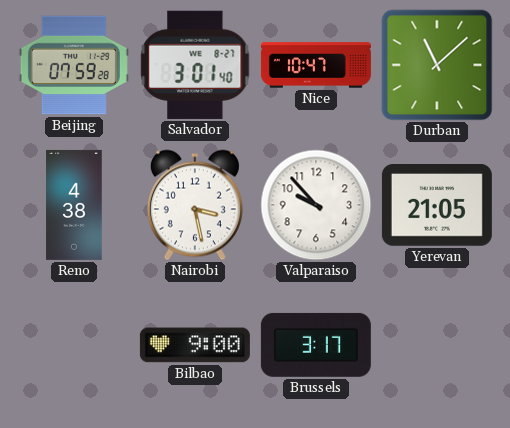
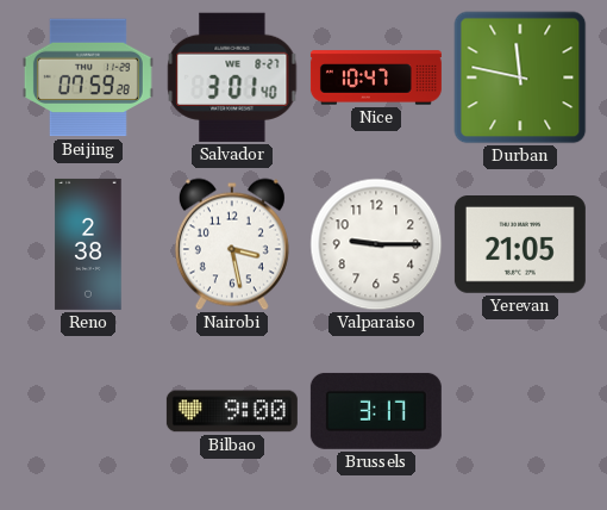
Durban: 11:08 -> 11:47 (520, 77)
Reno: 4:38 -> 2:38 (88, 244)
Valparaiso: 9:53 -> 9:15 (376, 244)
